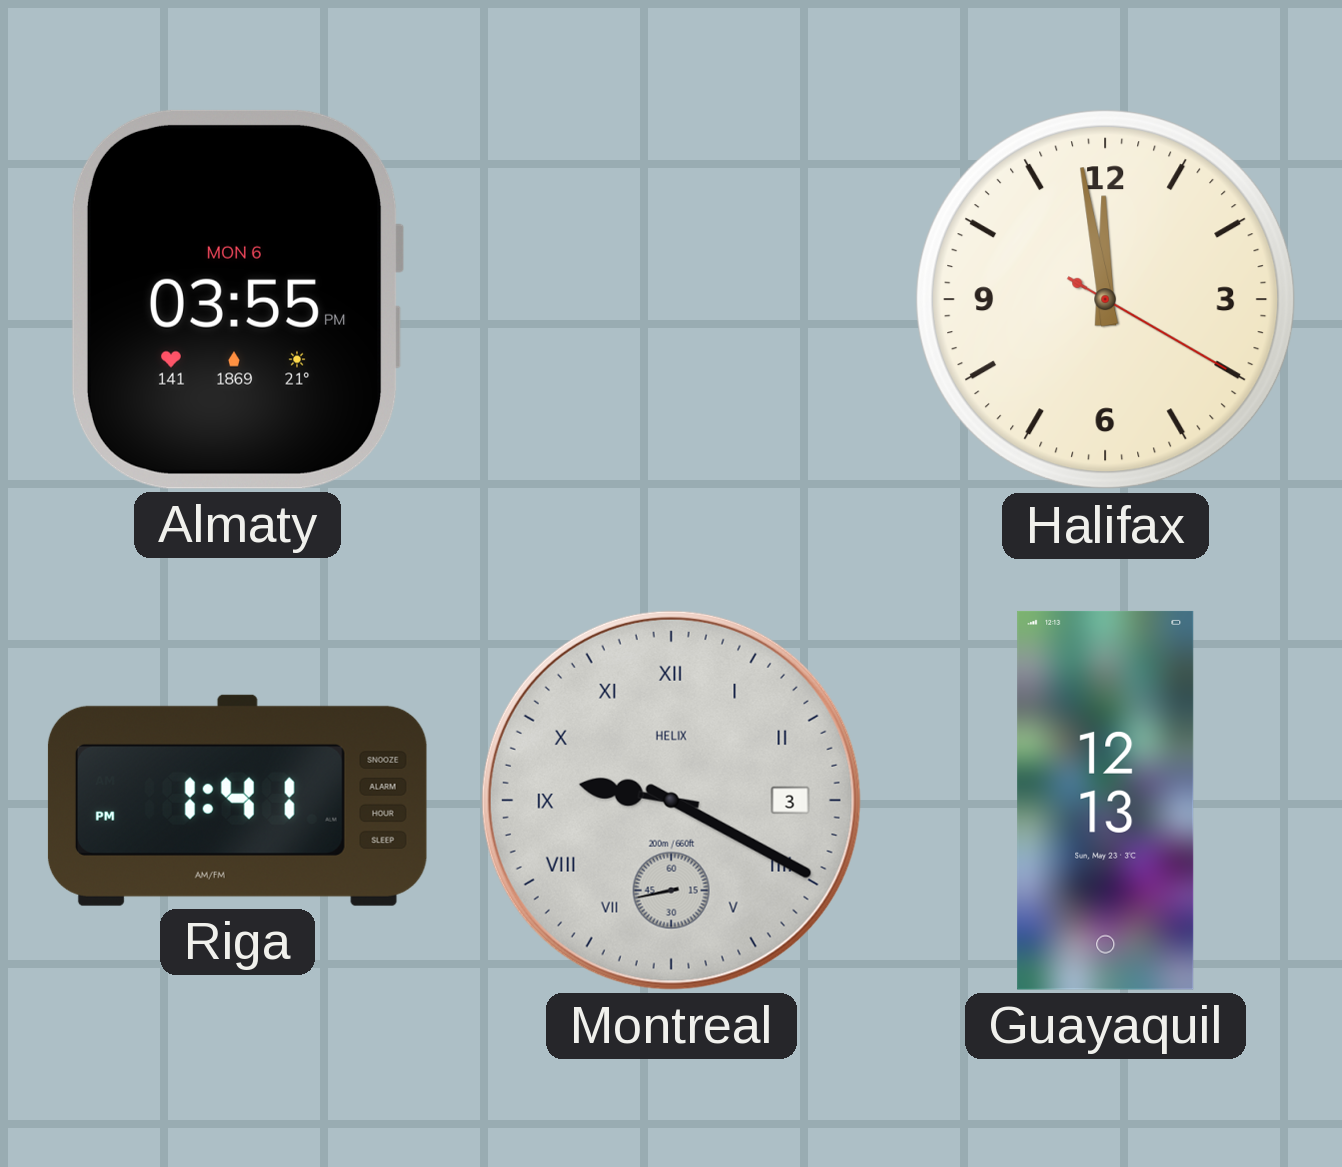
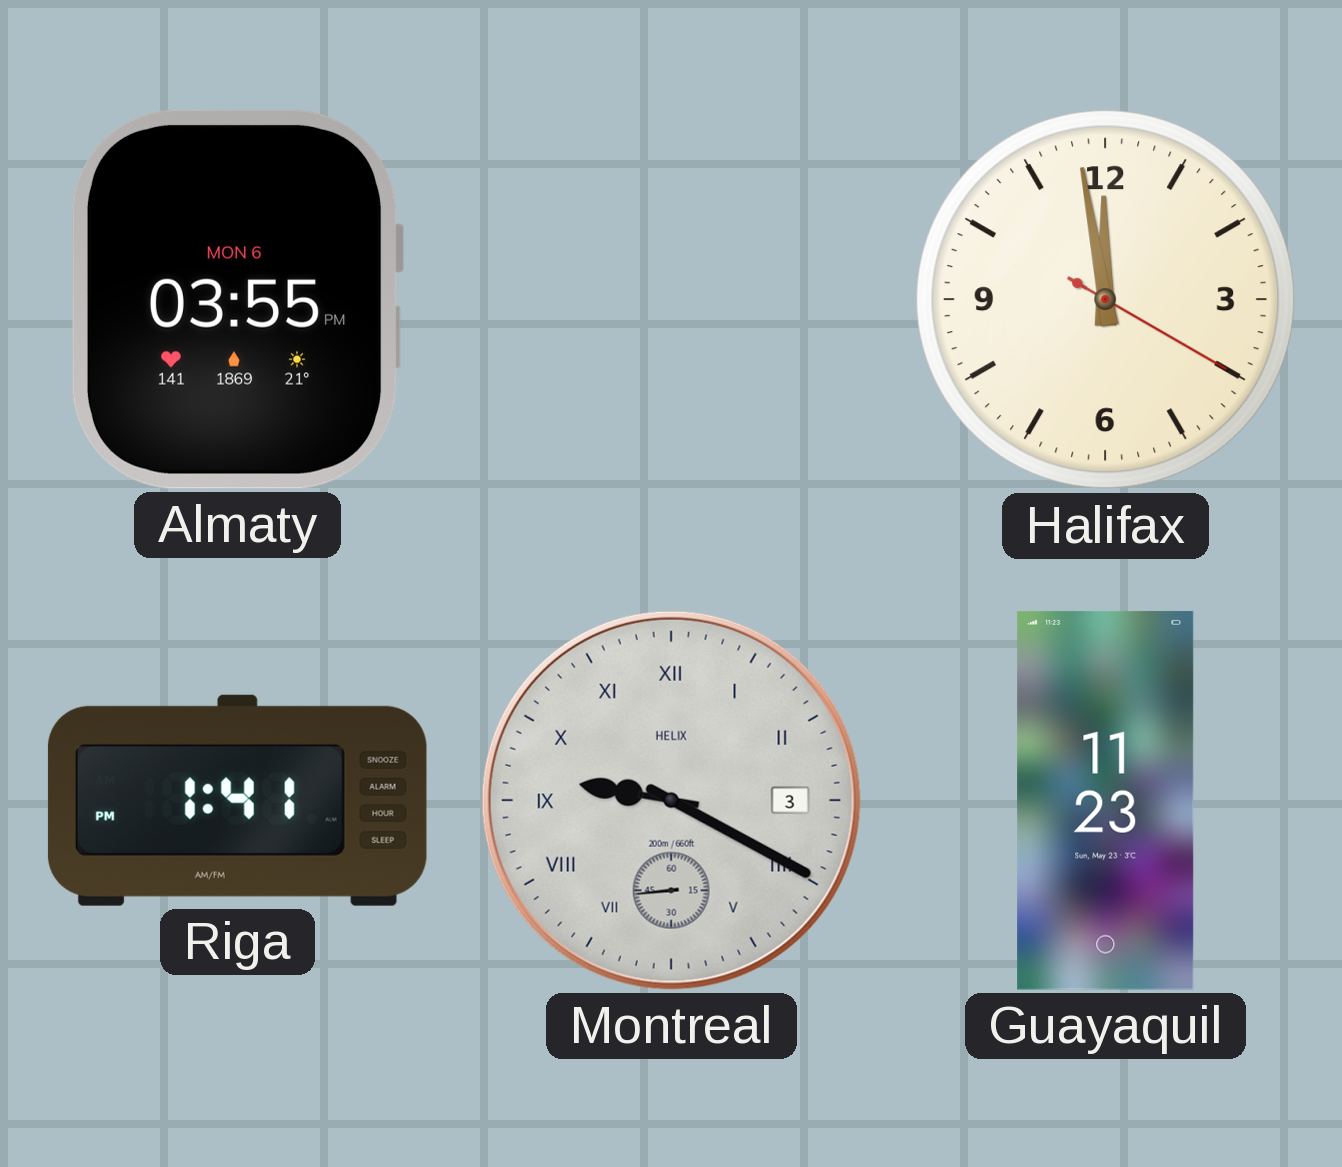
Montreal: 9:19:43 -> 9:19:44 (671, 800)
Guayaquil: 12:13 -> 11:23 (1106, 800)
